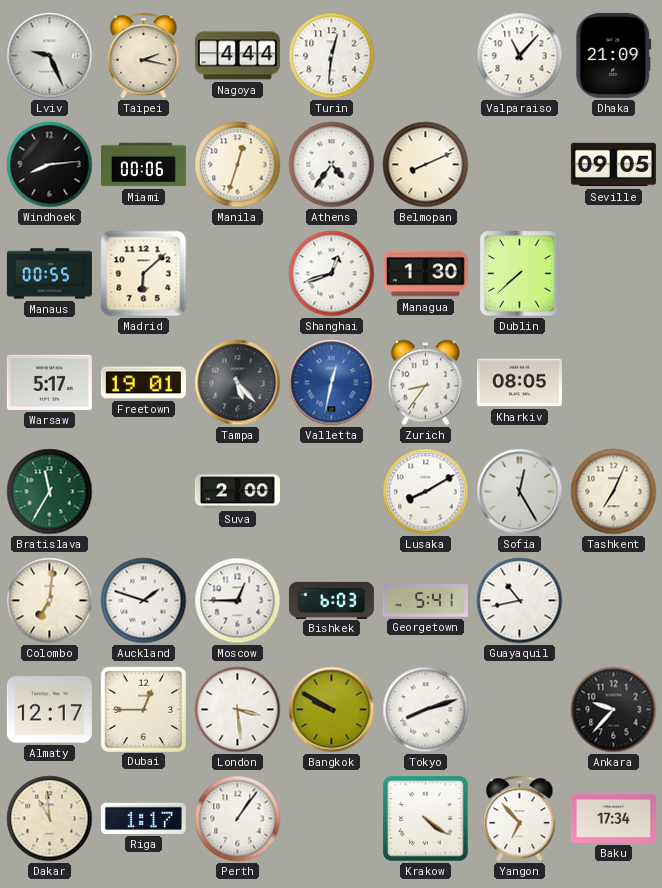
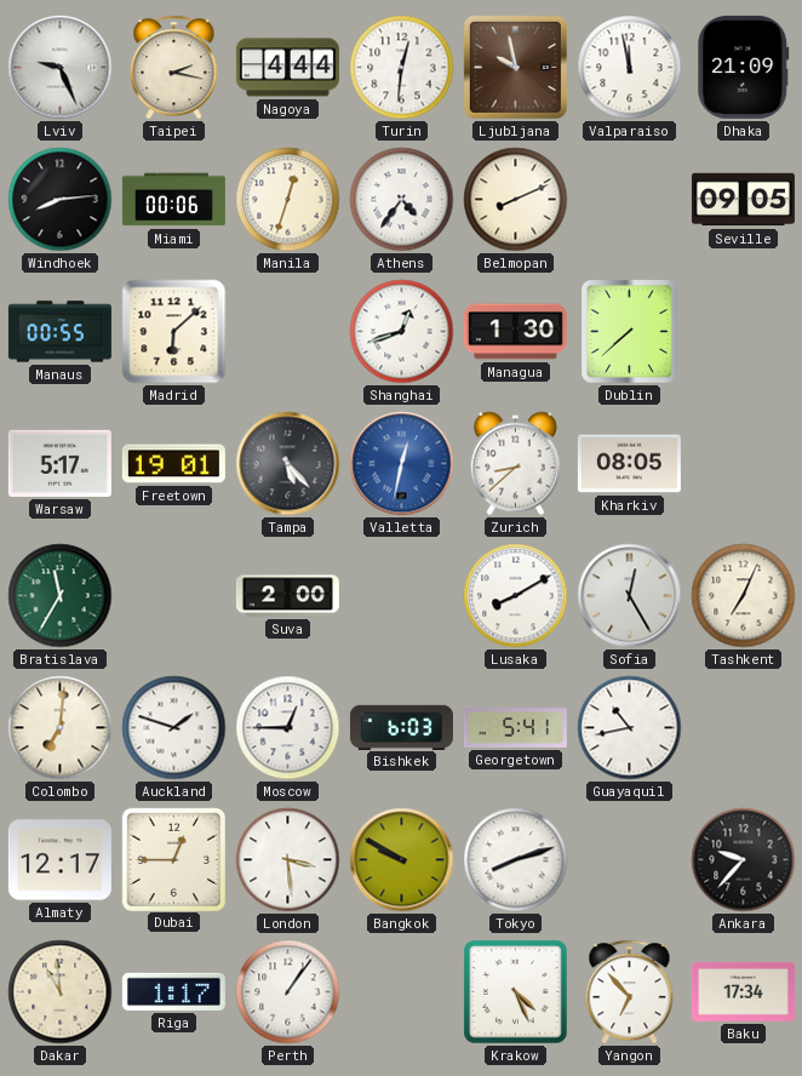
Ljubljana: none -> 9:58 (515, 67)
Valparaiso: 11:07 -> 11:58 (630, 68)
Zurich: 8:36 -> 8:38 (515, 464)
Krakow: 4:21 -> 4:26 (516, 992)
